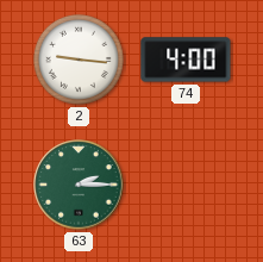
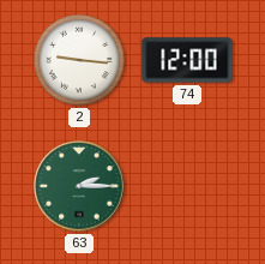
74: 4:00 -> 12:00 (187, 60)
